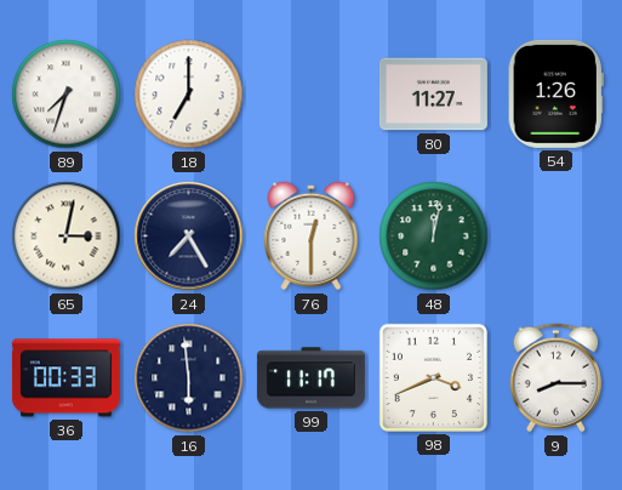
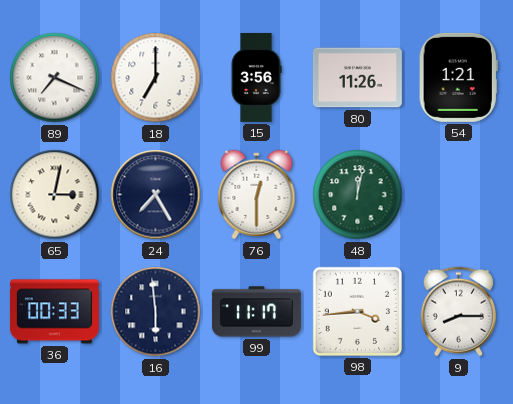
89: 7:33 -> 7:19 (55, 78)
15: none -> 3:56 (256, 77)
80: 11:27 -> 11:26 (357, 78)
54: 1:26 -> 1:21 (458, 77)
98: 3:41 -> 3:44 (357, 311)
